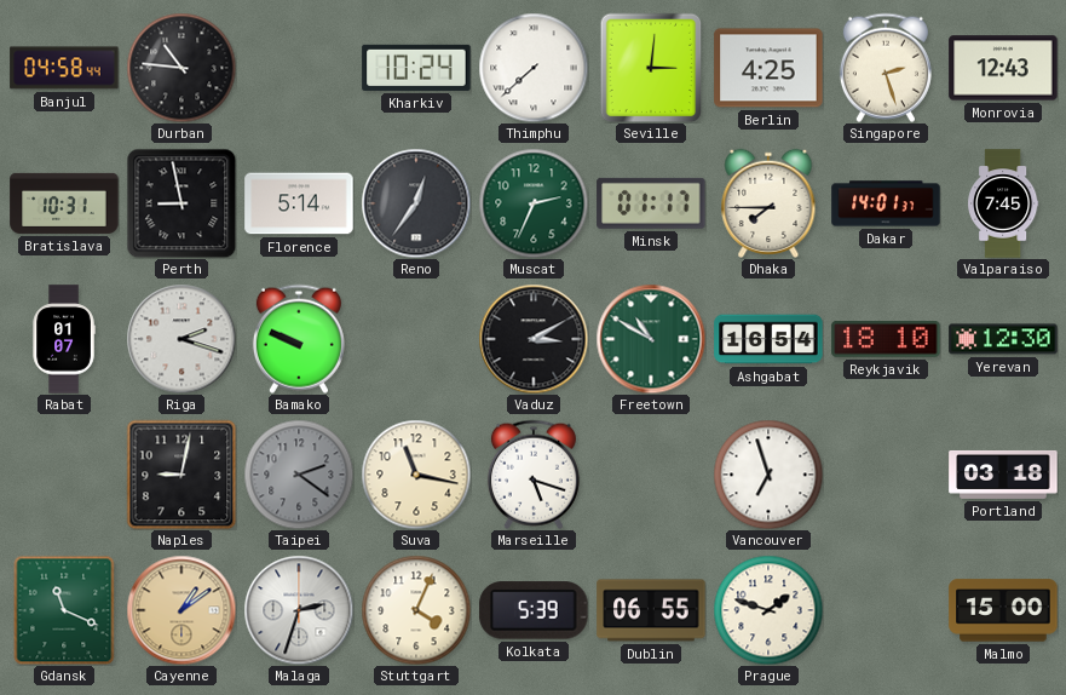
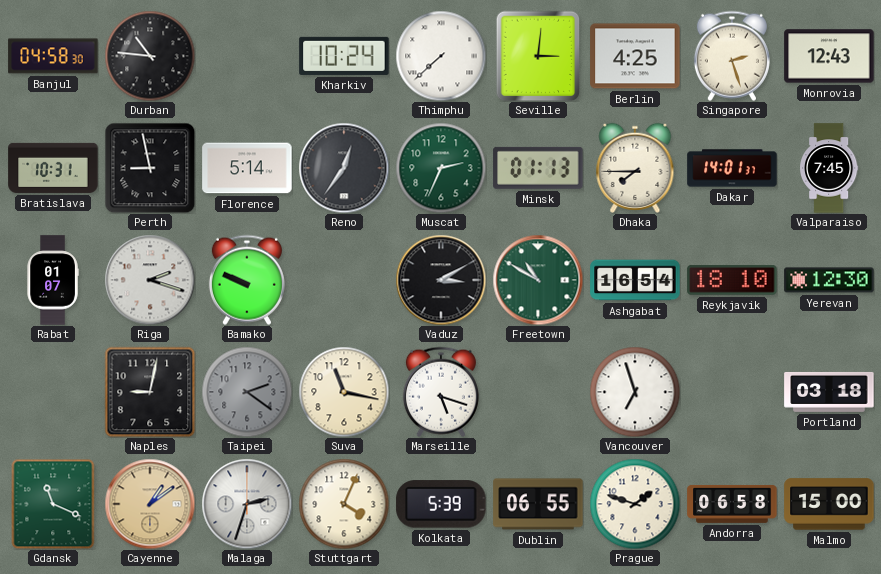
Banjul: 04:58:44 -> 04:58:30 (53, 56)
Minsk: 01:17 -> 01:13 (538, 168)
Andorra: none -> 06:58 (732, 504)
